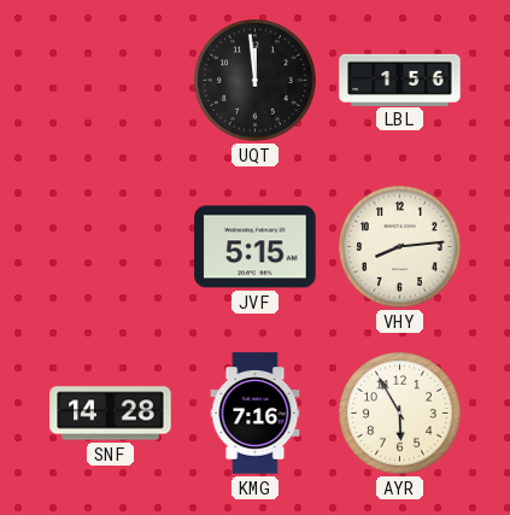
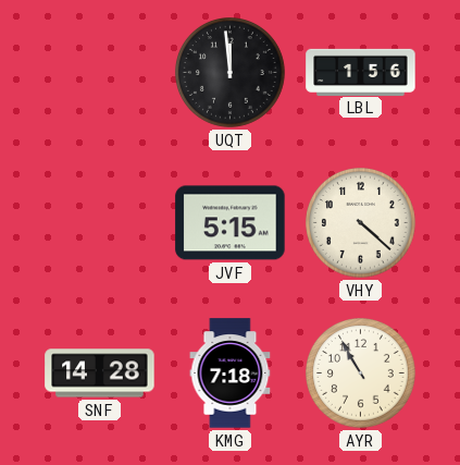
VHY: 8:14 -> 4:22 (361, 223)
KMG: 7:16 -> 7:18 (231, 374)
AYR: 5:55 -> 10:55 (361, 374)
